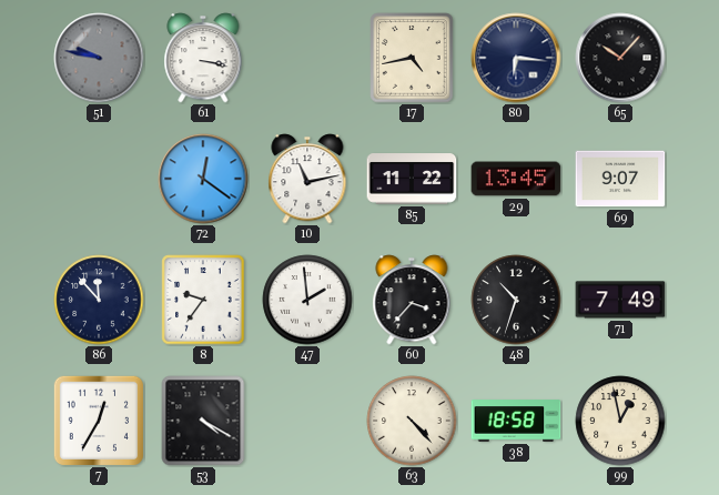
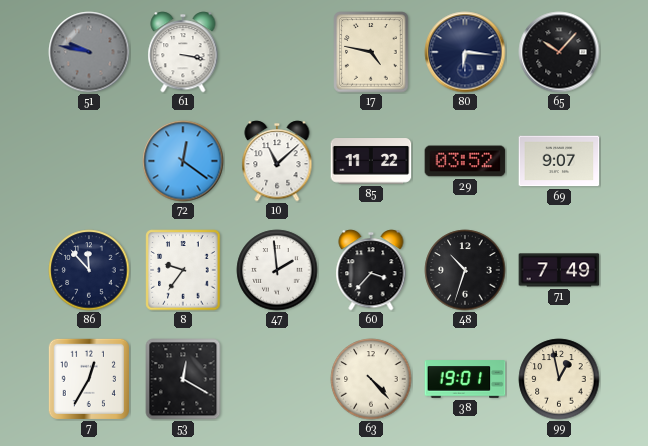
17: 4:43 -> 4:47 (371, 52)
10: 11:13 -> 11:08 (277, 161)
29: 13:45 -> 03:52 (465, 161)
53: 4:20 -> 12:20 (183, 379)
38: 18:58 -> 19:01 (465, 379)
